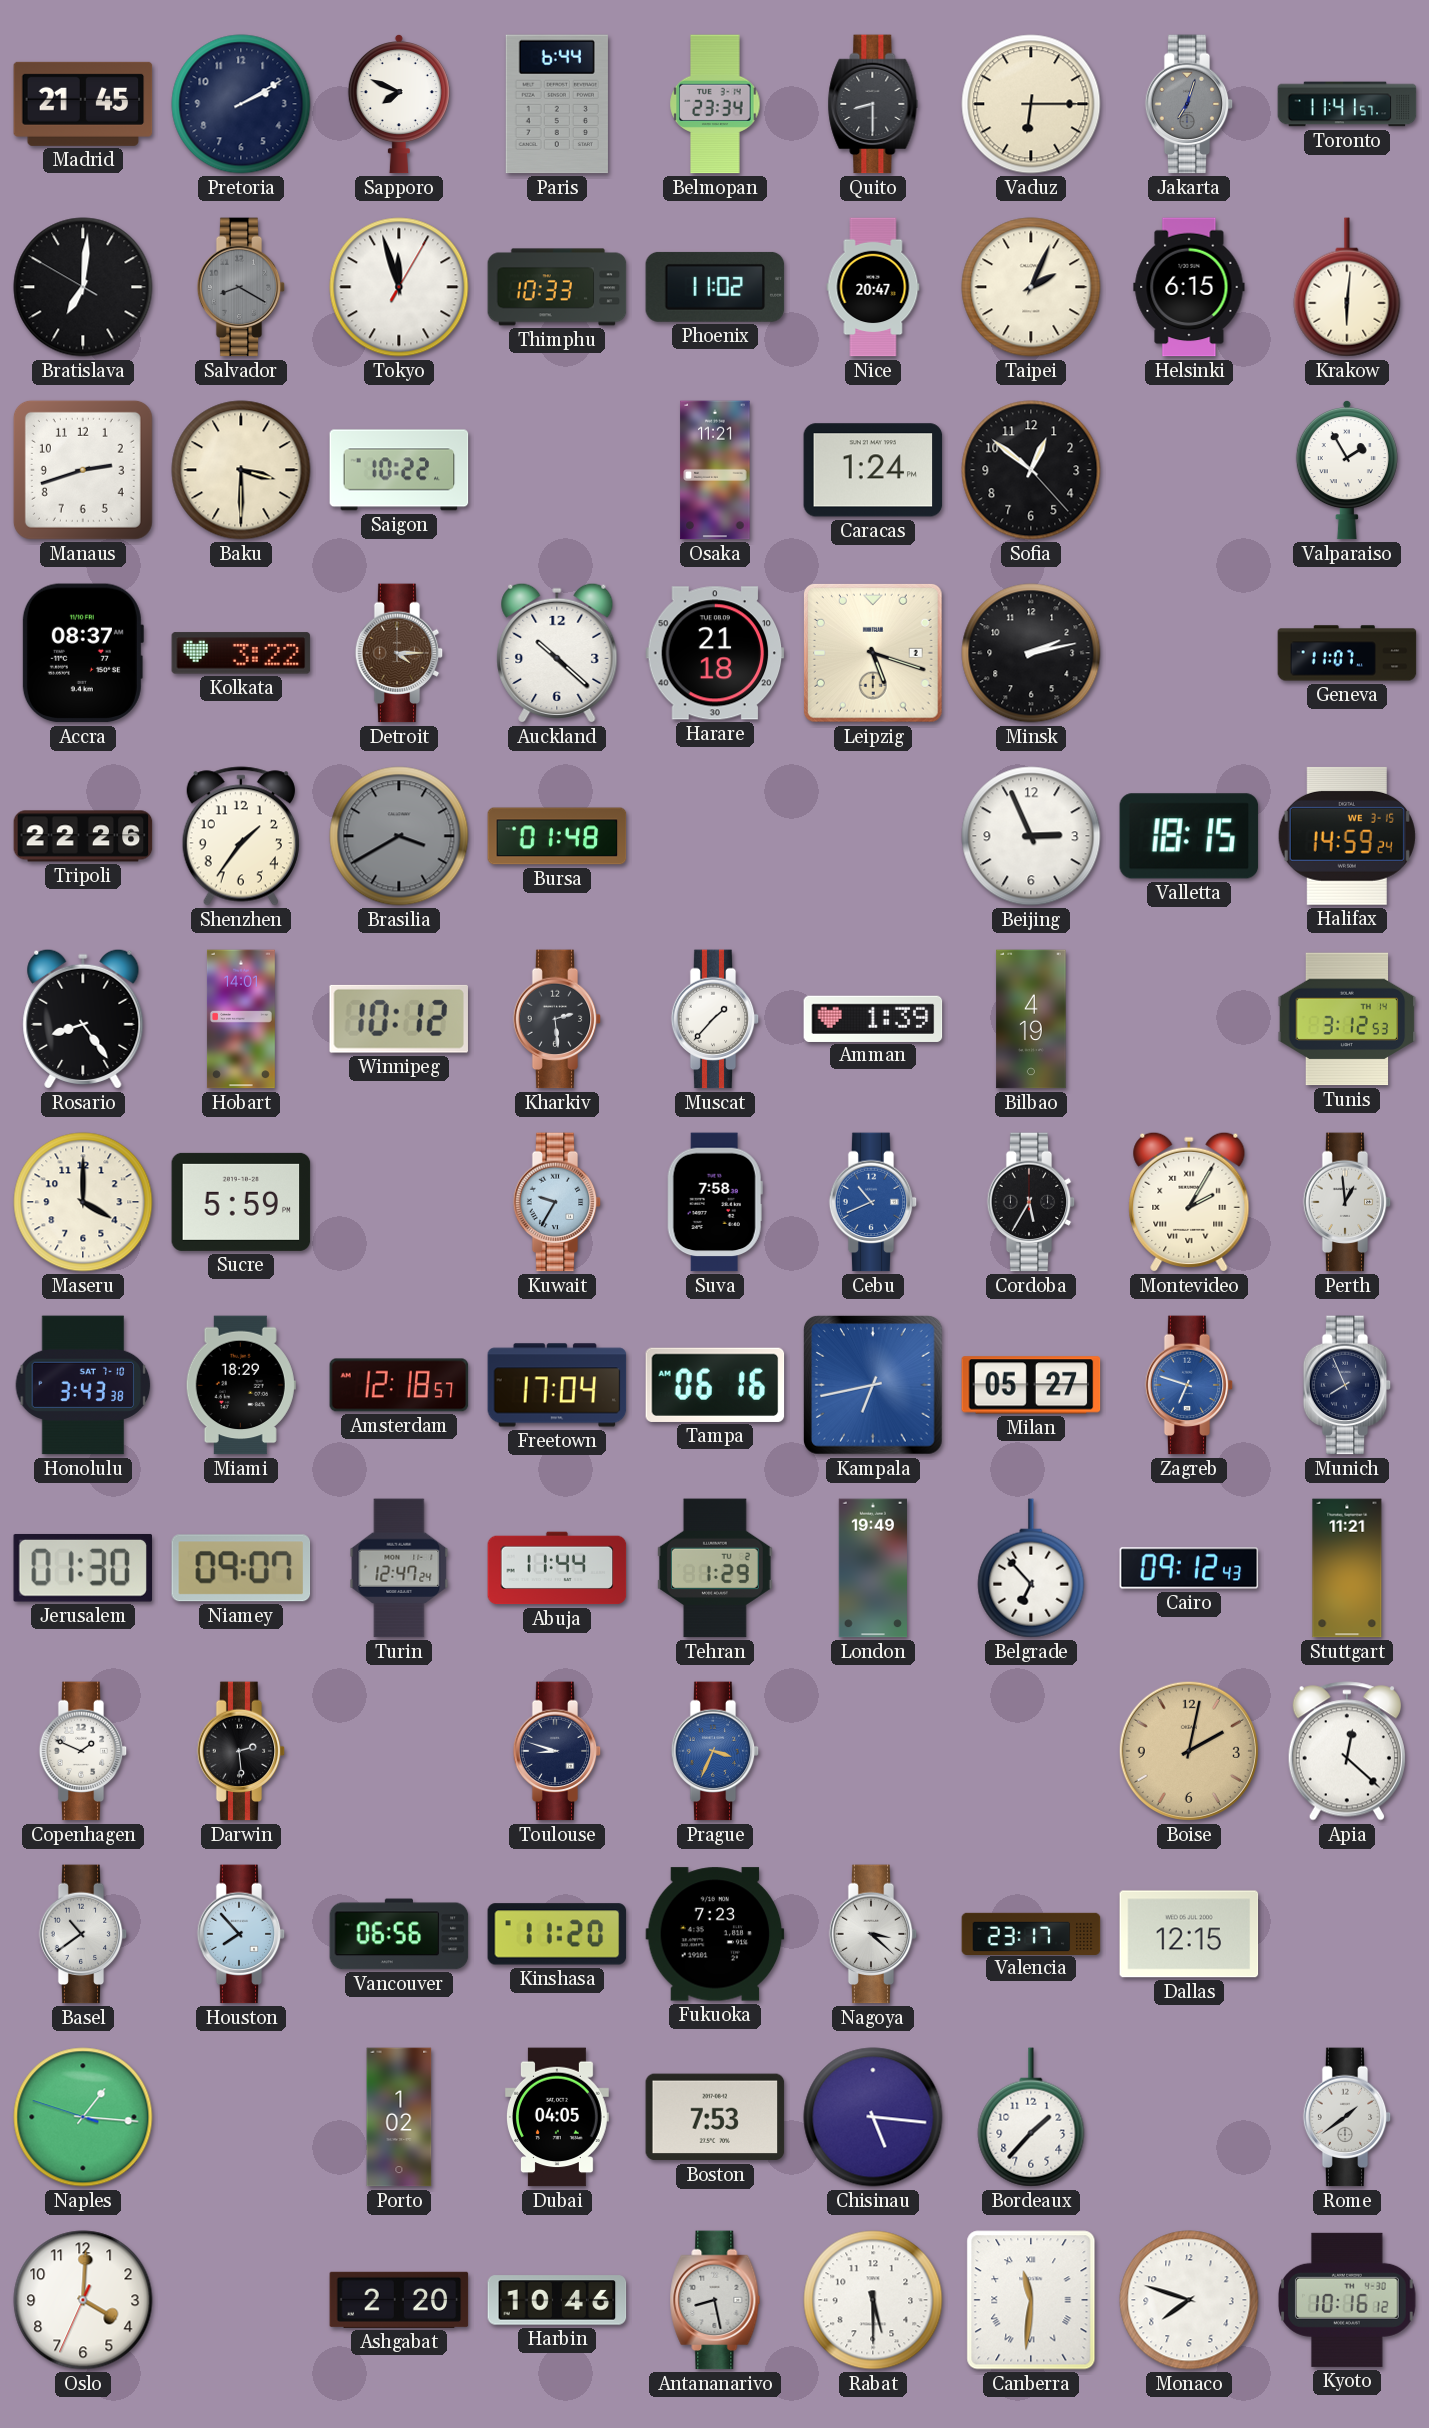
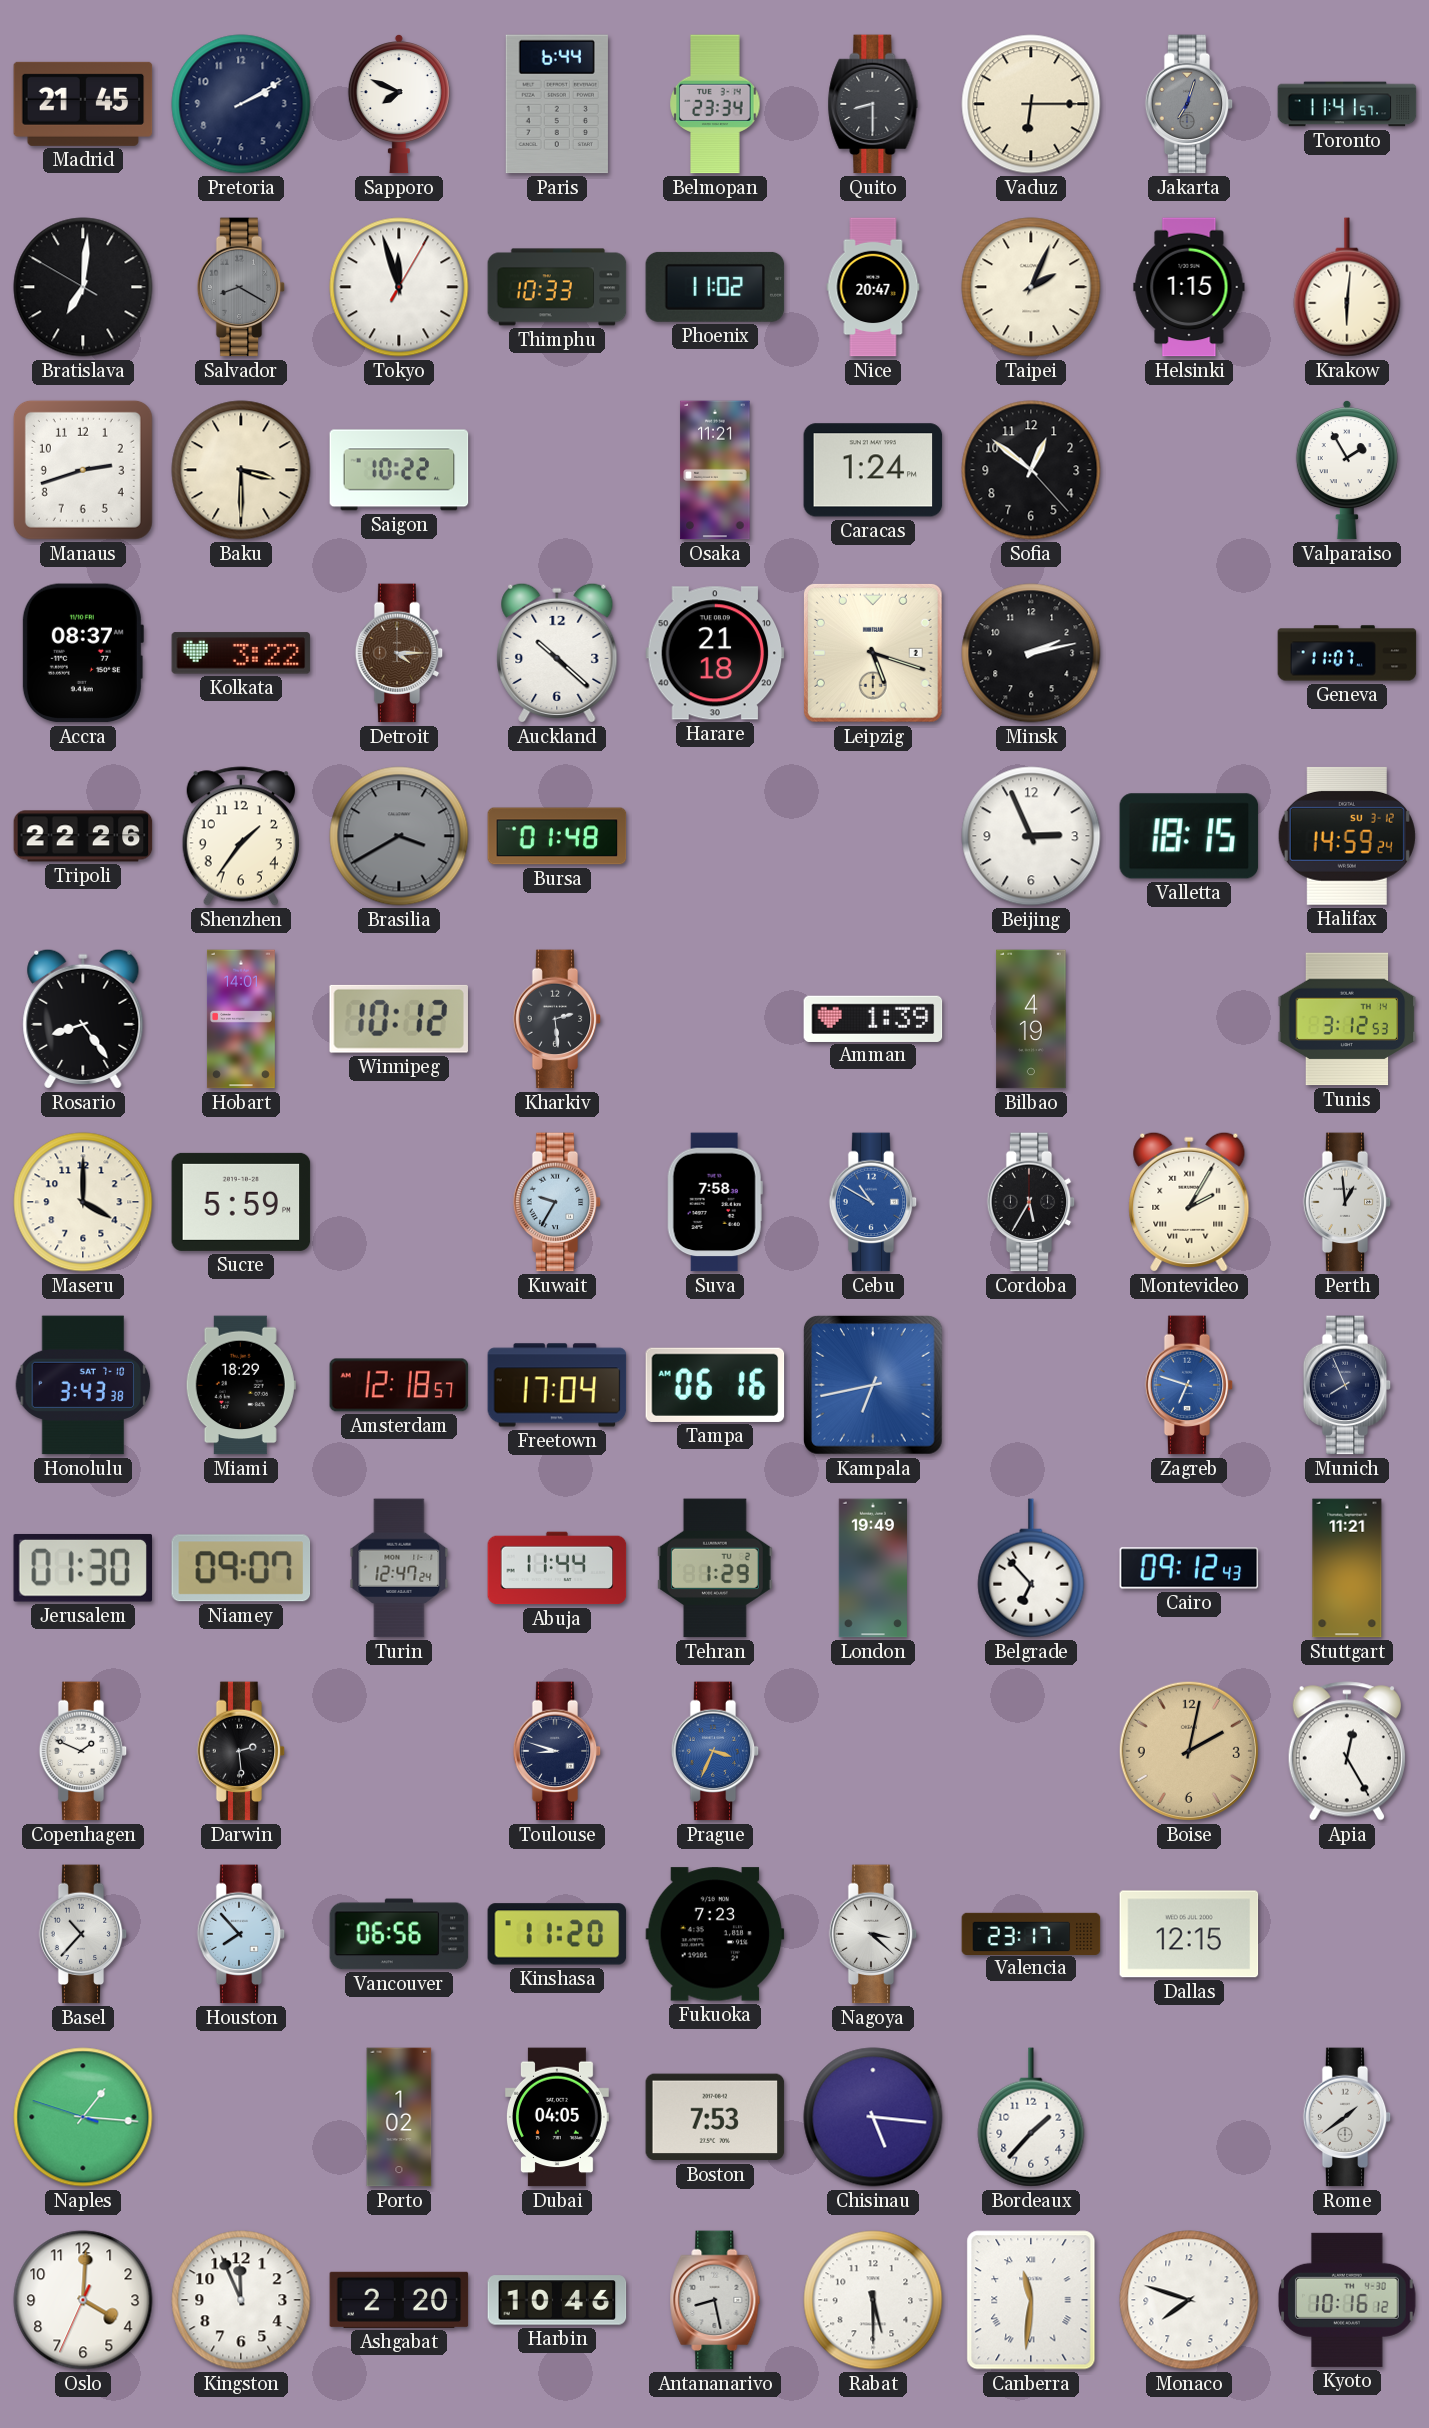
Helsinki: 6:15 -> 1:15 (1189, 287)
Halifax date: WE 3-15 -> SU 3-12 (1347, 836)
Muscat: 1:37 -> none (715, 1019)
Cebu: 10:41 -> 10:50 (873, 1202)
Milan: 05:27 -> none (1031, 1385)
Apia: 12:22 -> 12:25 (1347, 1751)
Basel: 10:39 -> 10:37 (83, 1934)
Kingston: none -> 11:56 (241, 2300)
